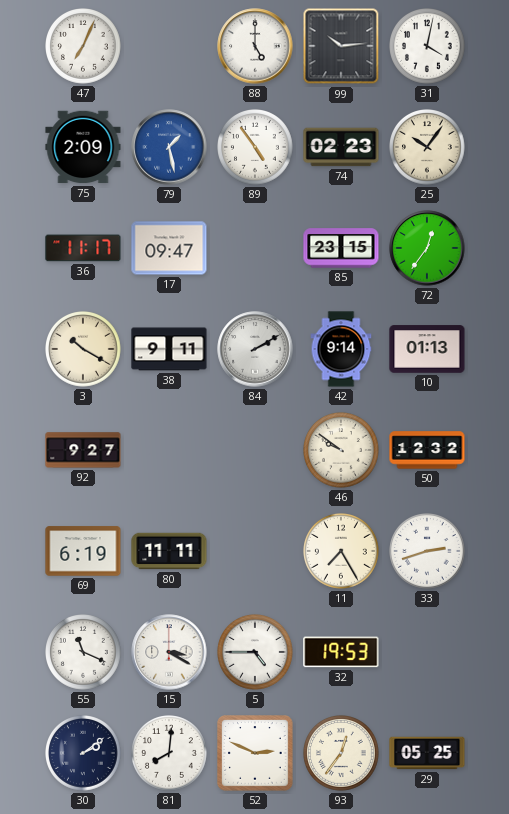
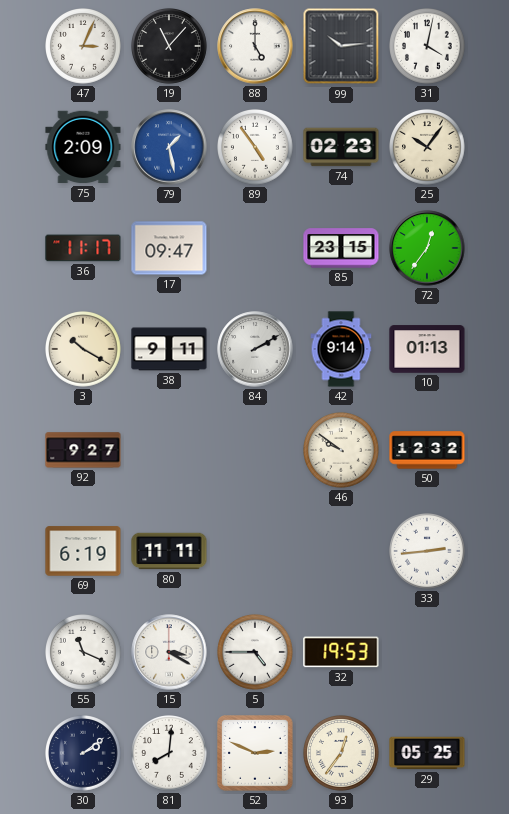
47: 7:04 -> 3:04 (84, 47)
19: none -> 11:07 (170, 47)
11: 7:25 -> none (342, 552)
33: 2:42 -> 2:44 (428, 552)
